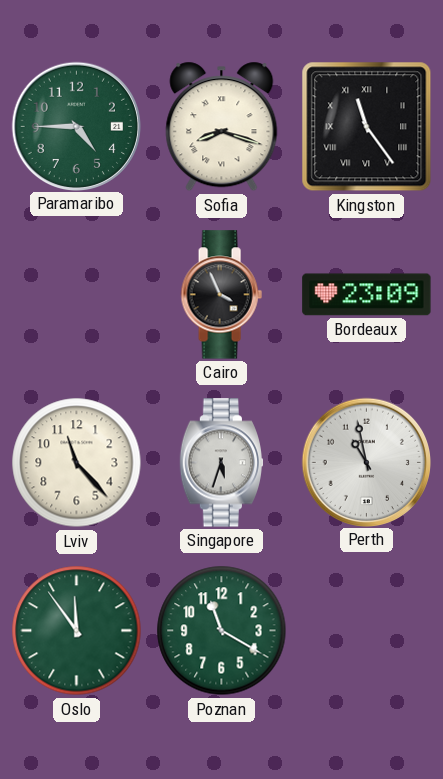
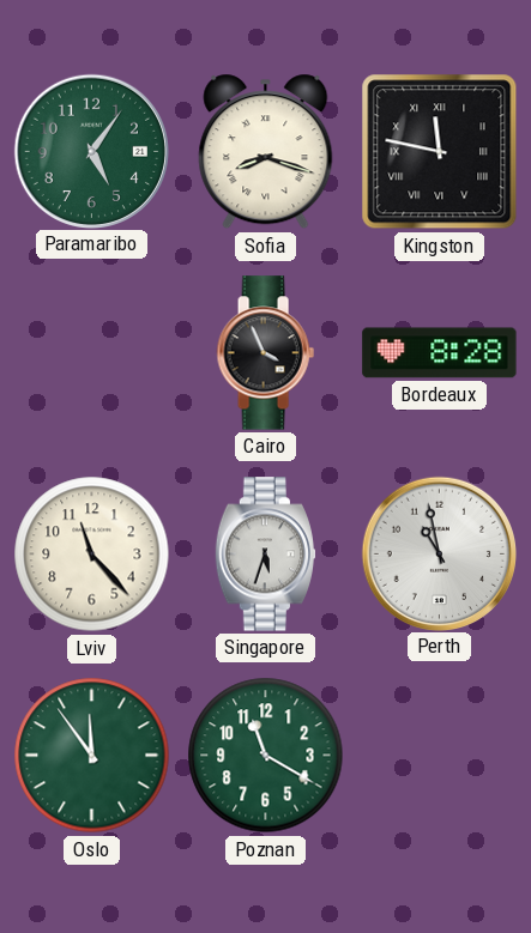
Paramaribo: 4:45 -> 5:06 (91, 151)
Kingston: 11:24 -> 11:47 (440, 152)
Bordeaux: 23:09 -> 8:28 (440, 353)
